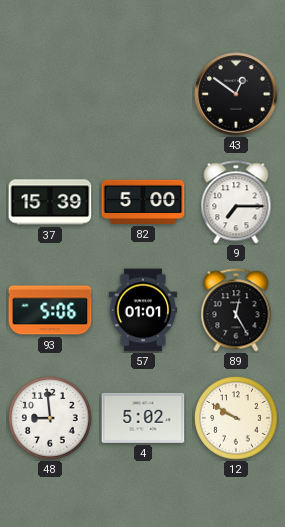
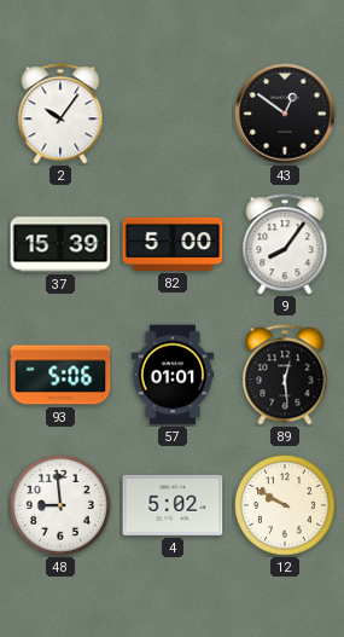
2: none -> 10:06 (60, 114)
9: 7:15 -> 8:06 (285, 244)
89: 12:25 -> 12:29 (285, 375)
